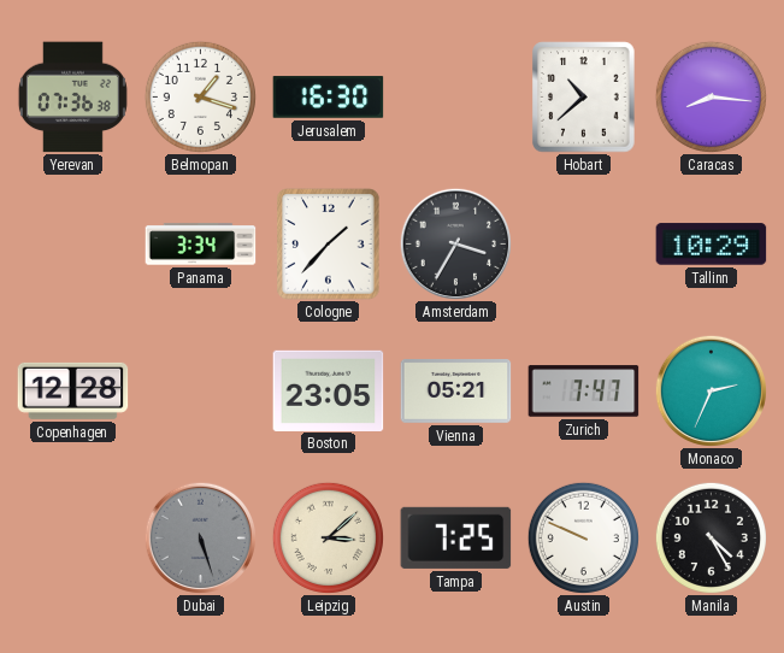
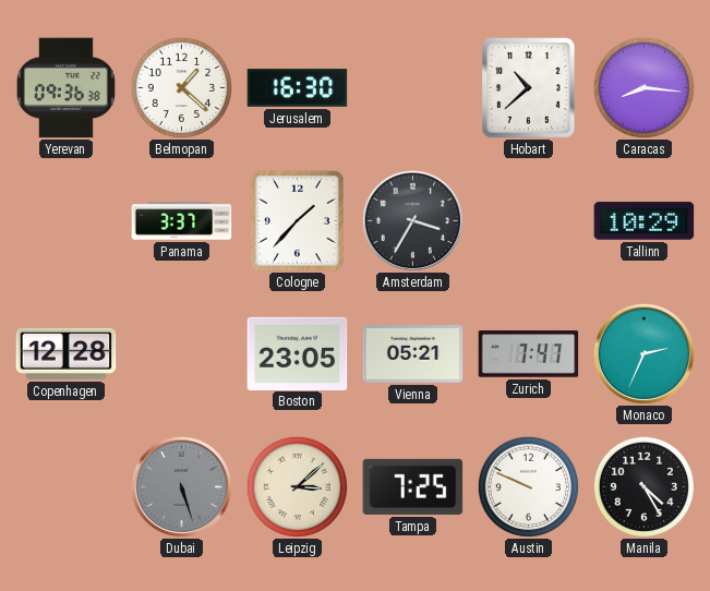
Yerevan: 07:36 -> 09:36 (65, 88)
Belmopan: 1:18 -> 1:22 (181, 87)
Panama: 3:34 -> 3:37 (182, 221)
